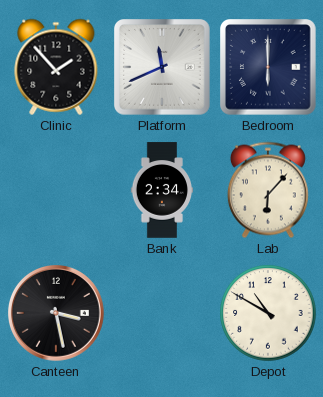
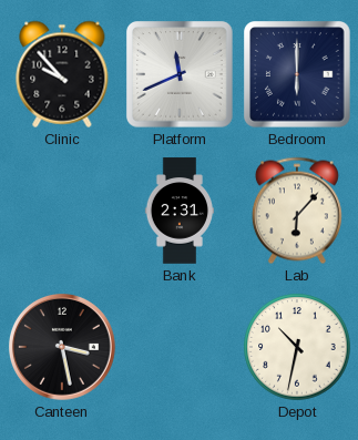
Clinic: 1:53 -> 9:53 (62, 74)
Bank: 2:34 -> 2:31 (178, 211)
Depot: 10:50 -> 10:32 (297, 347)
